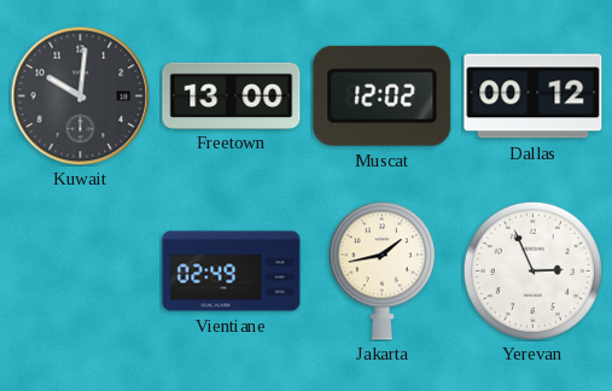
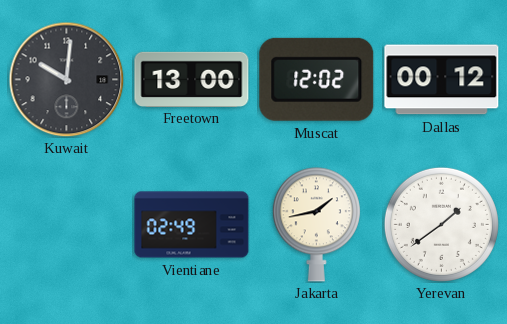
Yerevan: 2:56 -> 1:39 (441, 224)
